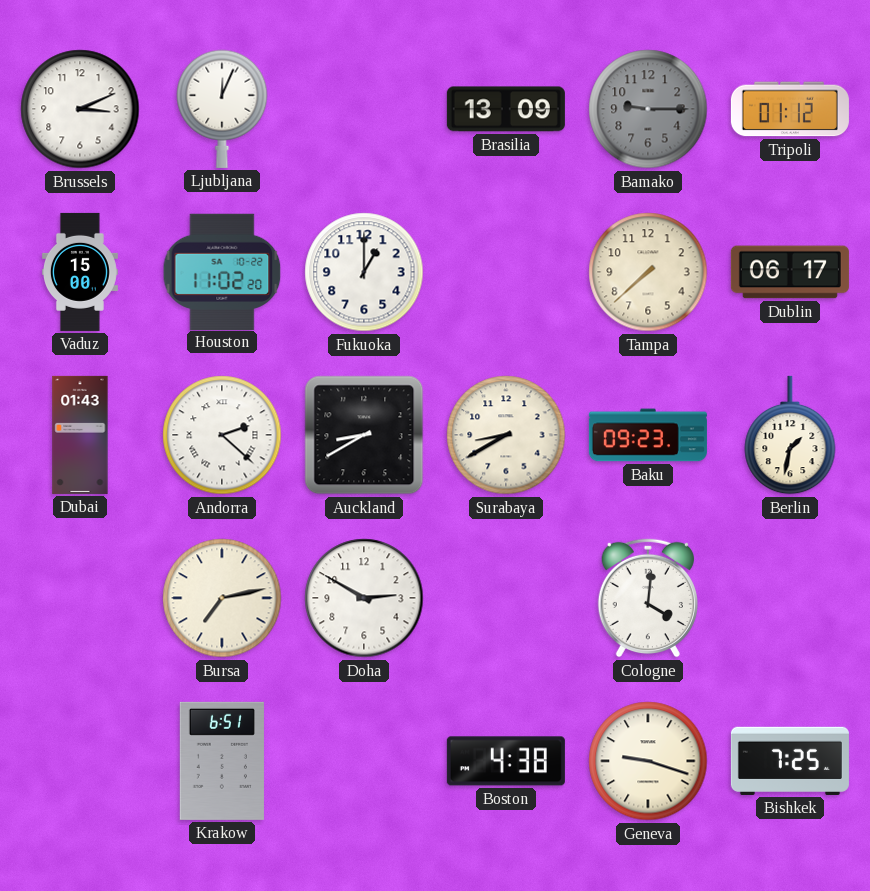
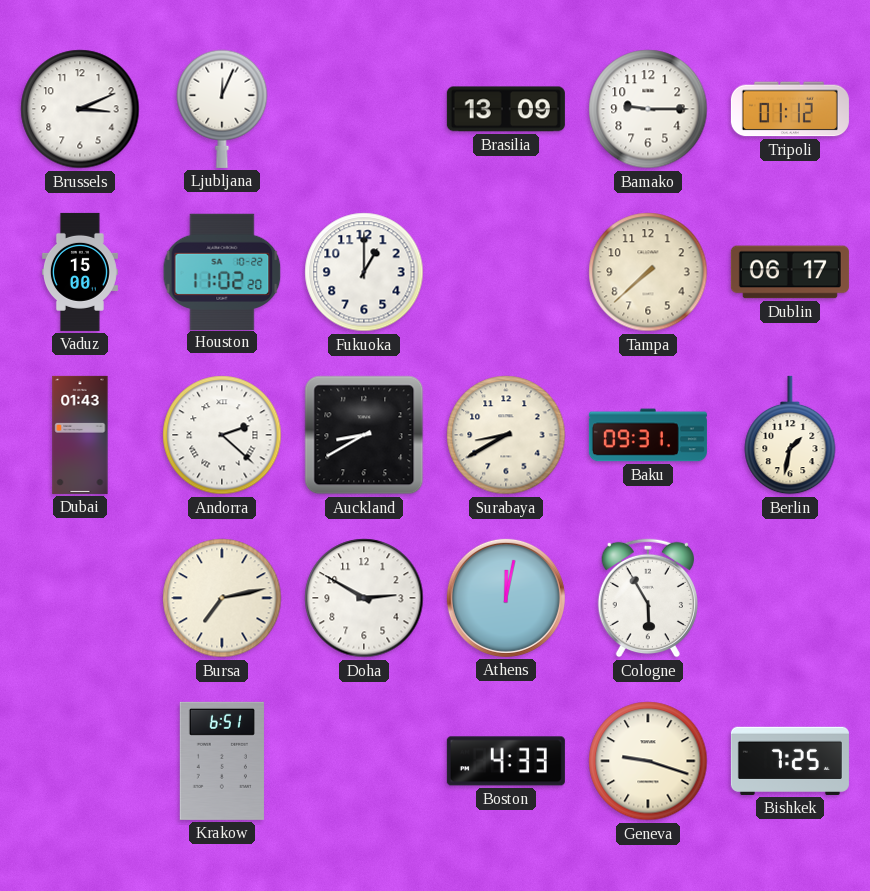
Bamako dial: grey -> white (648, 109)
Baku: 09:23 -> 09:31 (648, 435)
Athens: none -> 12:02 (506, 598)
Cologne: 4:01 -> 5:55 (648, 598)
Boston: 4:38 -> 4:33 (506, 761)
